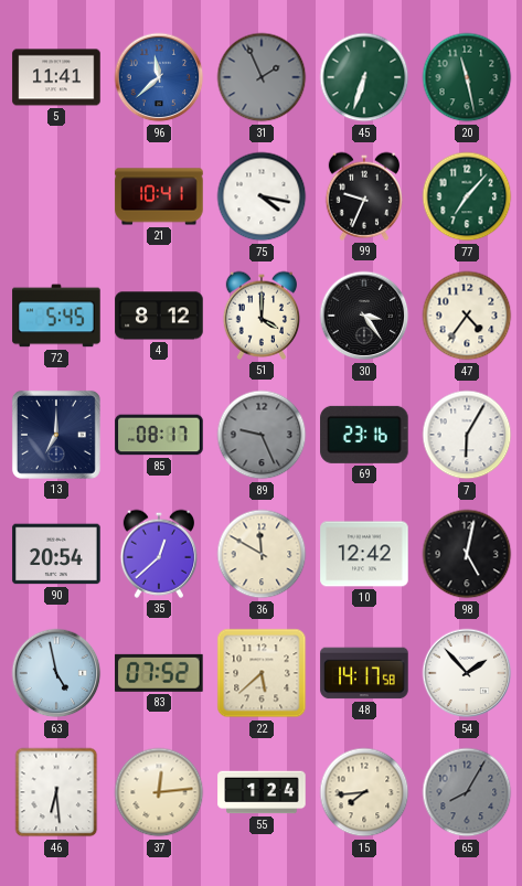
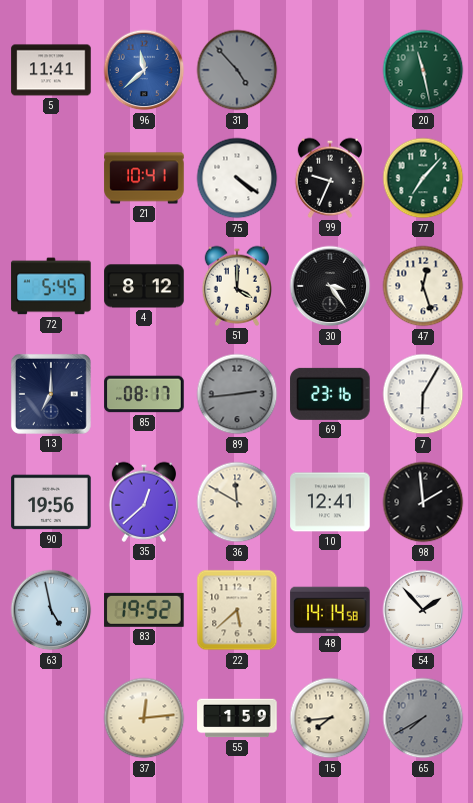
31: 1:56 -> 4:53 (237, 70)
45: 6:33 -> none (364, 77)
75: 4:17 -> 4:21 (237, 178)
47: 4:36 -> 12:27 (423, 286)
89: 9:26 -> 2:44 (237, 394)
90: 20:54 -> 19:56 (51, 502)
10: 12:42 -> 12:41 (330, 502)
98: 5:02 -> 1:59 (423, 502)
83: 07:52 -> 19:52 (144, 610)
48: 14:17 -> 14:14 (330, 610)
46: 6:29 -> none (56, 792)
55: 1:24 -> 1:59 (237, 718)
65: 8:05 -> 7:40 (423, 718)
